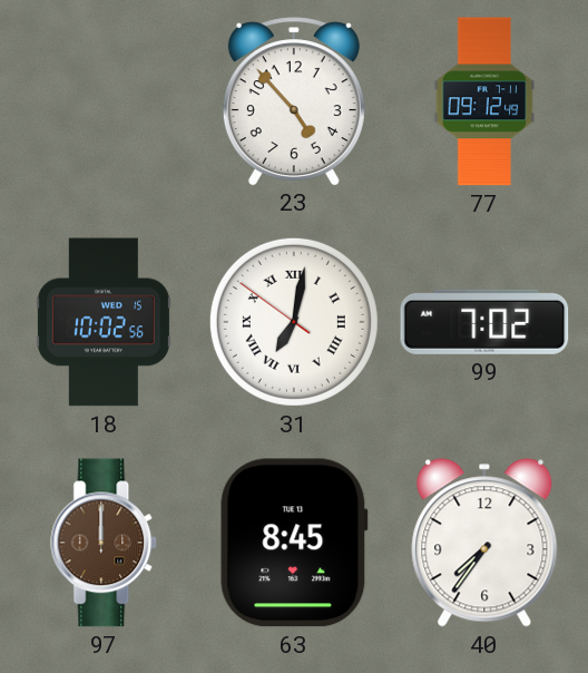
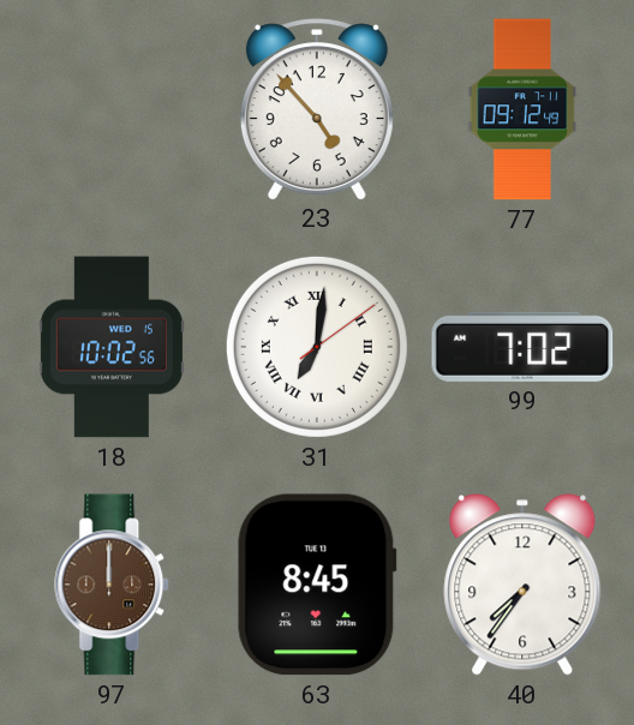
31: 7:01:51 -> 7:01:09 (317, 347)
